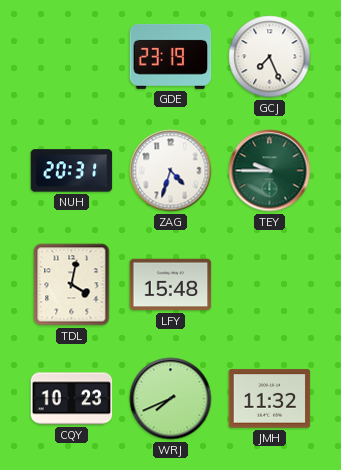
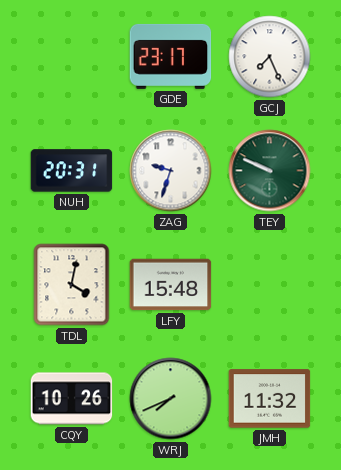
GDE: 23:19 -> 23:17 (171, 56)
ZAG: 4:33 -> 9:33 (171, 171)
TEY: 9:45 -> 9:49 (270, 171)
CQY: 10:23 -> 10:26 (72, 399)
